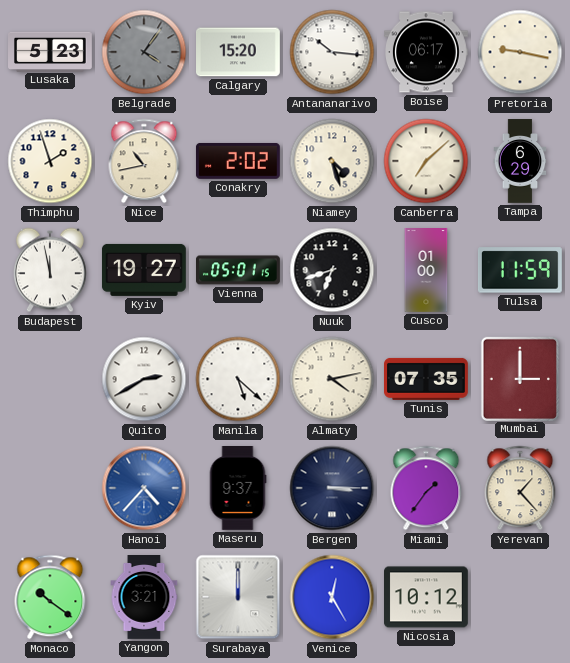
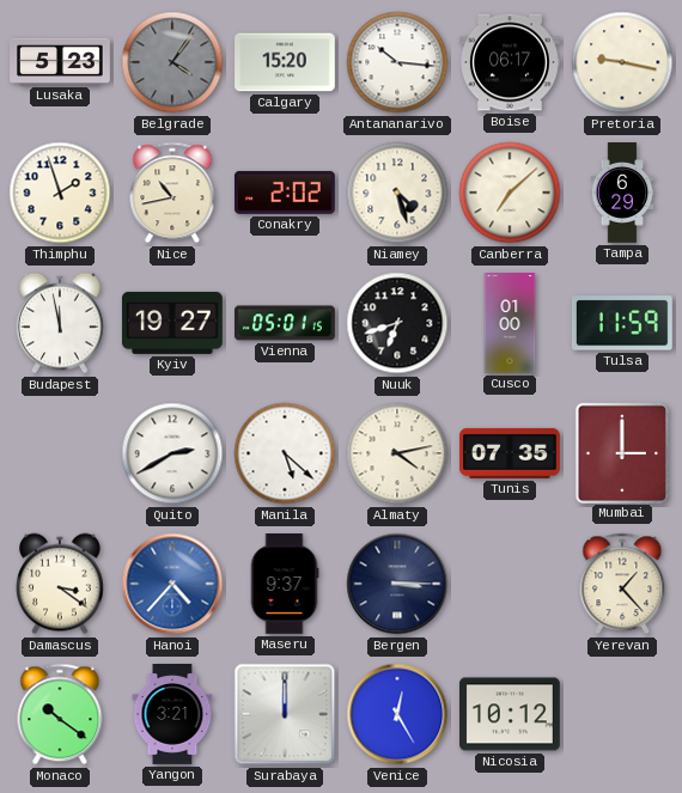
Damascus: none -> 3:21 (60, 584)
Miami: 1:36 -> none (426, 488)
